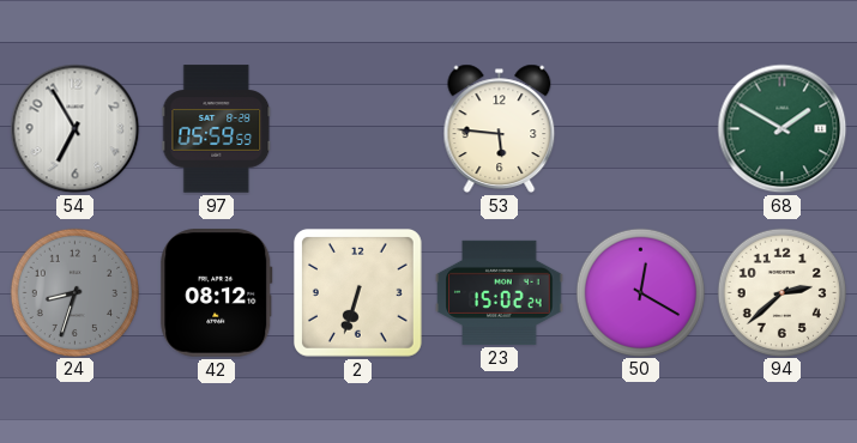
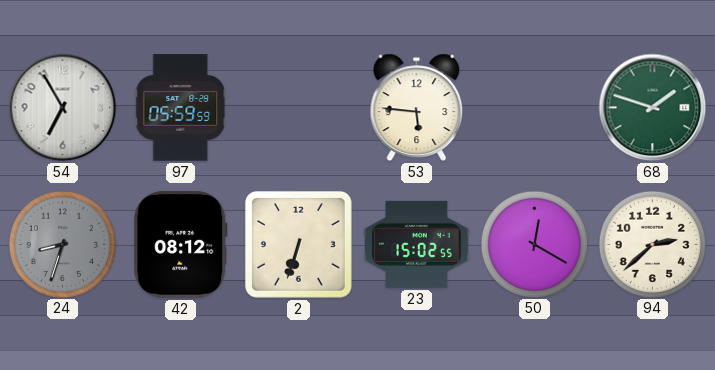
68: 1:50 -> 1:48 (653, 108)
23: 15:02:24 -> 15:02:55 (417, 244)
